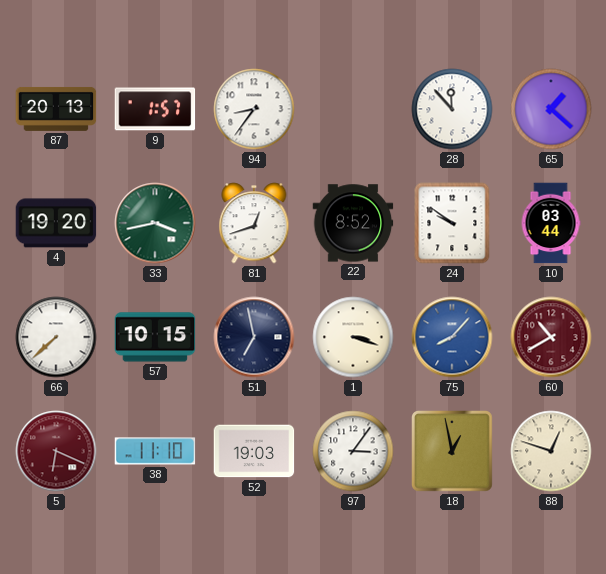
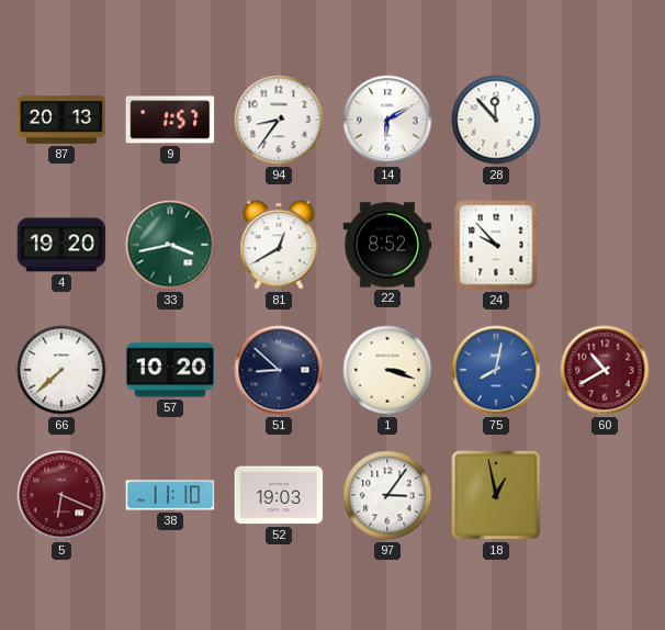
14: none -> 6:10 (387, 120)
65: 1:22 -> none (551, 109)
81: 12:42 -> 12:40 (279, 245)
24: 9:51 -> 9:53 (496, 245)
10: 03:44 -> none (551, 223)
57: 10:15 -> 10:20 (170, 370)
51: 6:58 -> 8:52 (279, 370)
75: 8:07 -> 8:02 (496, 370)
88: 12:48 -> none (551, 451)
